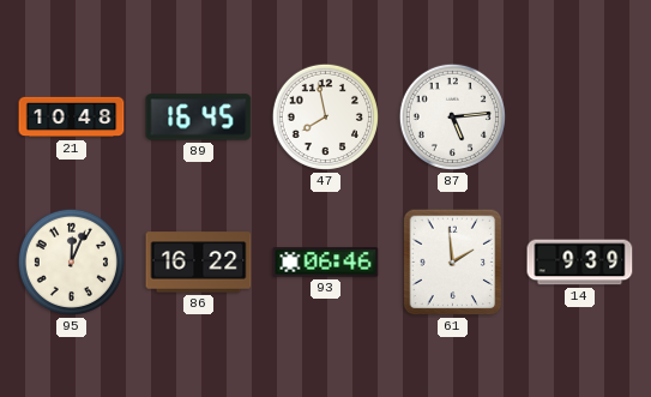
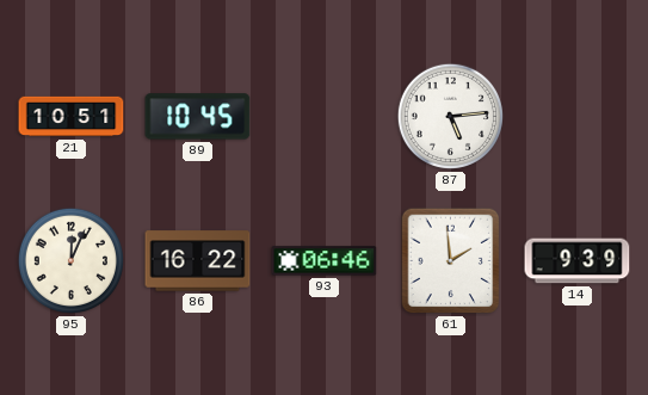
21: 10:48 -> 10:51 (72, 117)
89: 16:45 -> 10:45 (198, 117)
47: 7:58 -> none (325, 116)
